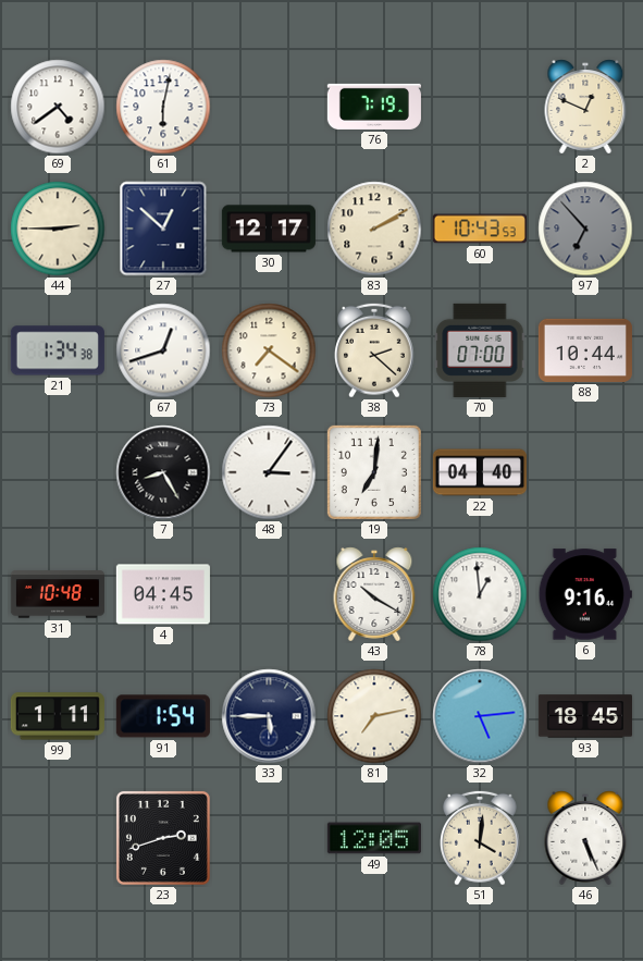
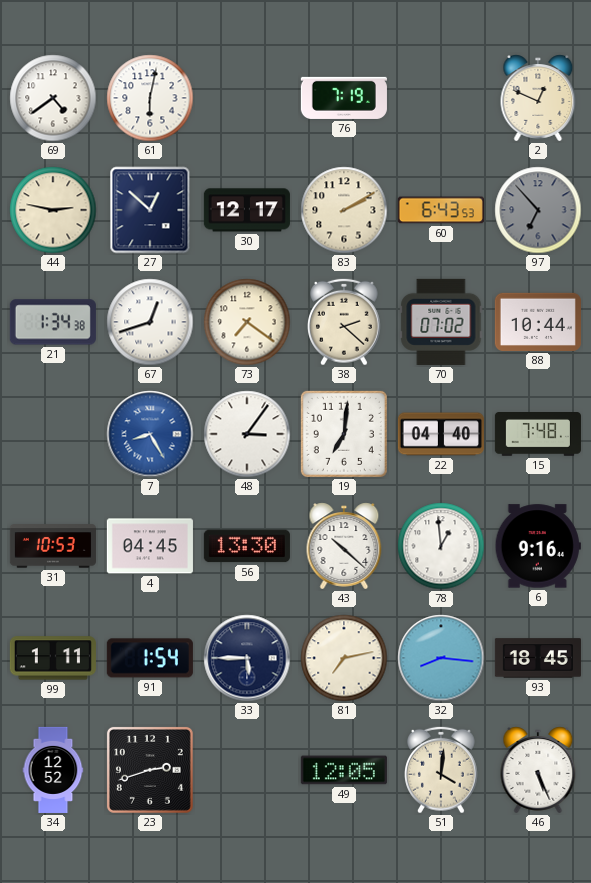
44: 2:45 -> 2:47 (53, 210)
60: 10:43 -> 6:43 (441, 210)
70: 07:00 -> 07:02 (441, 322)
7 dial: black -> blue (150, 434)
15: none -> 7:48 (538, 435)
31: 10:48 -> 10:53 (53, 546)
56: none -> 13:30 (247, 546)
43: 10:20 -> 10:22 (344, 546)
32: 5:14 -> 8:16 (441, 658)
34: none -> 12:52 (53, 770)
